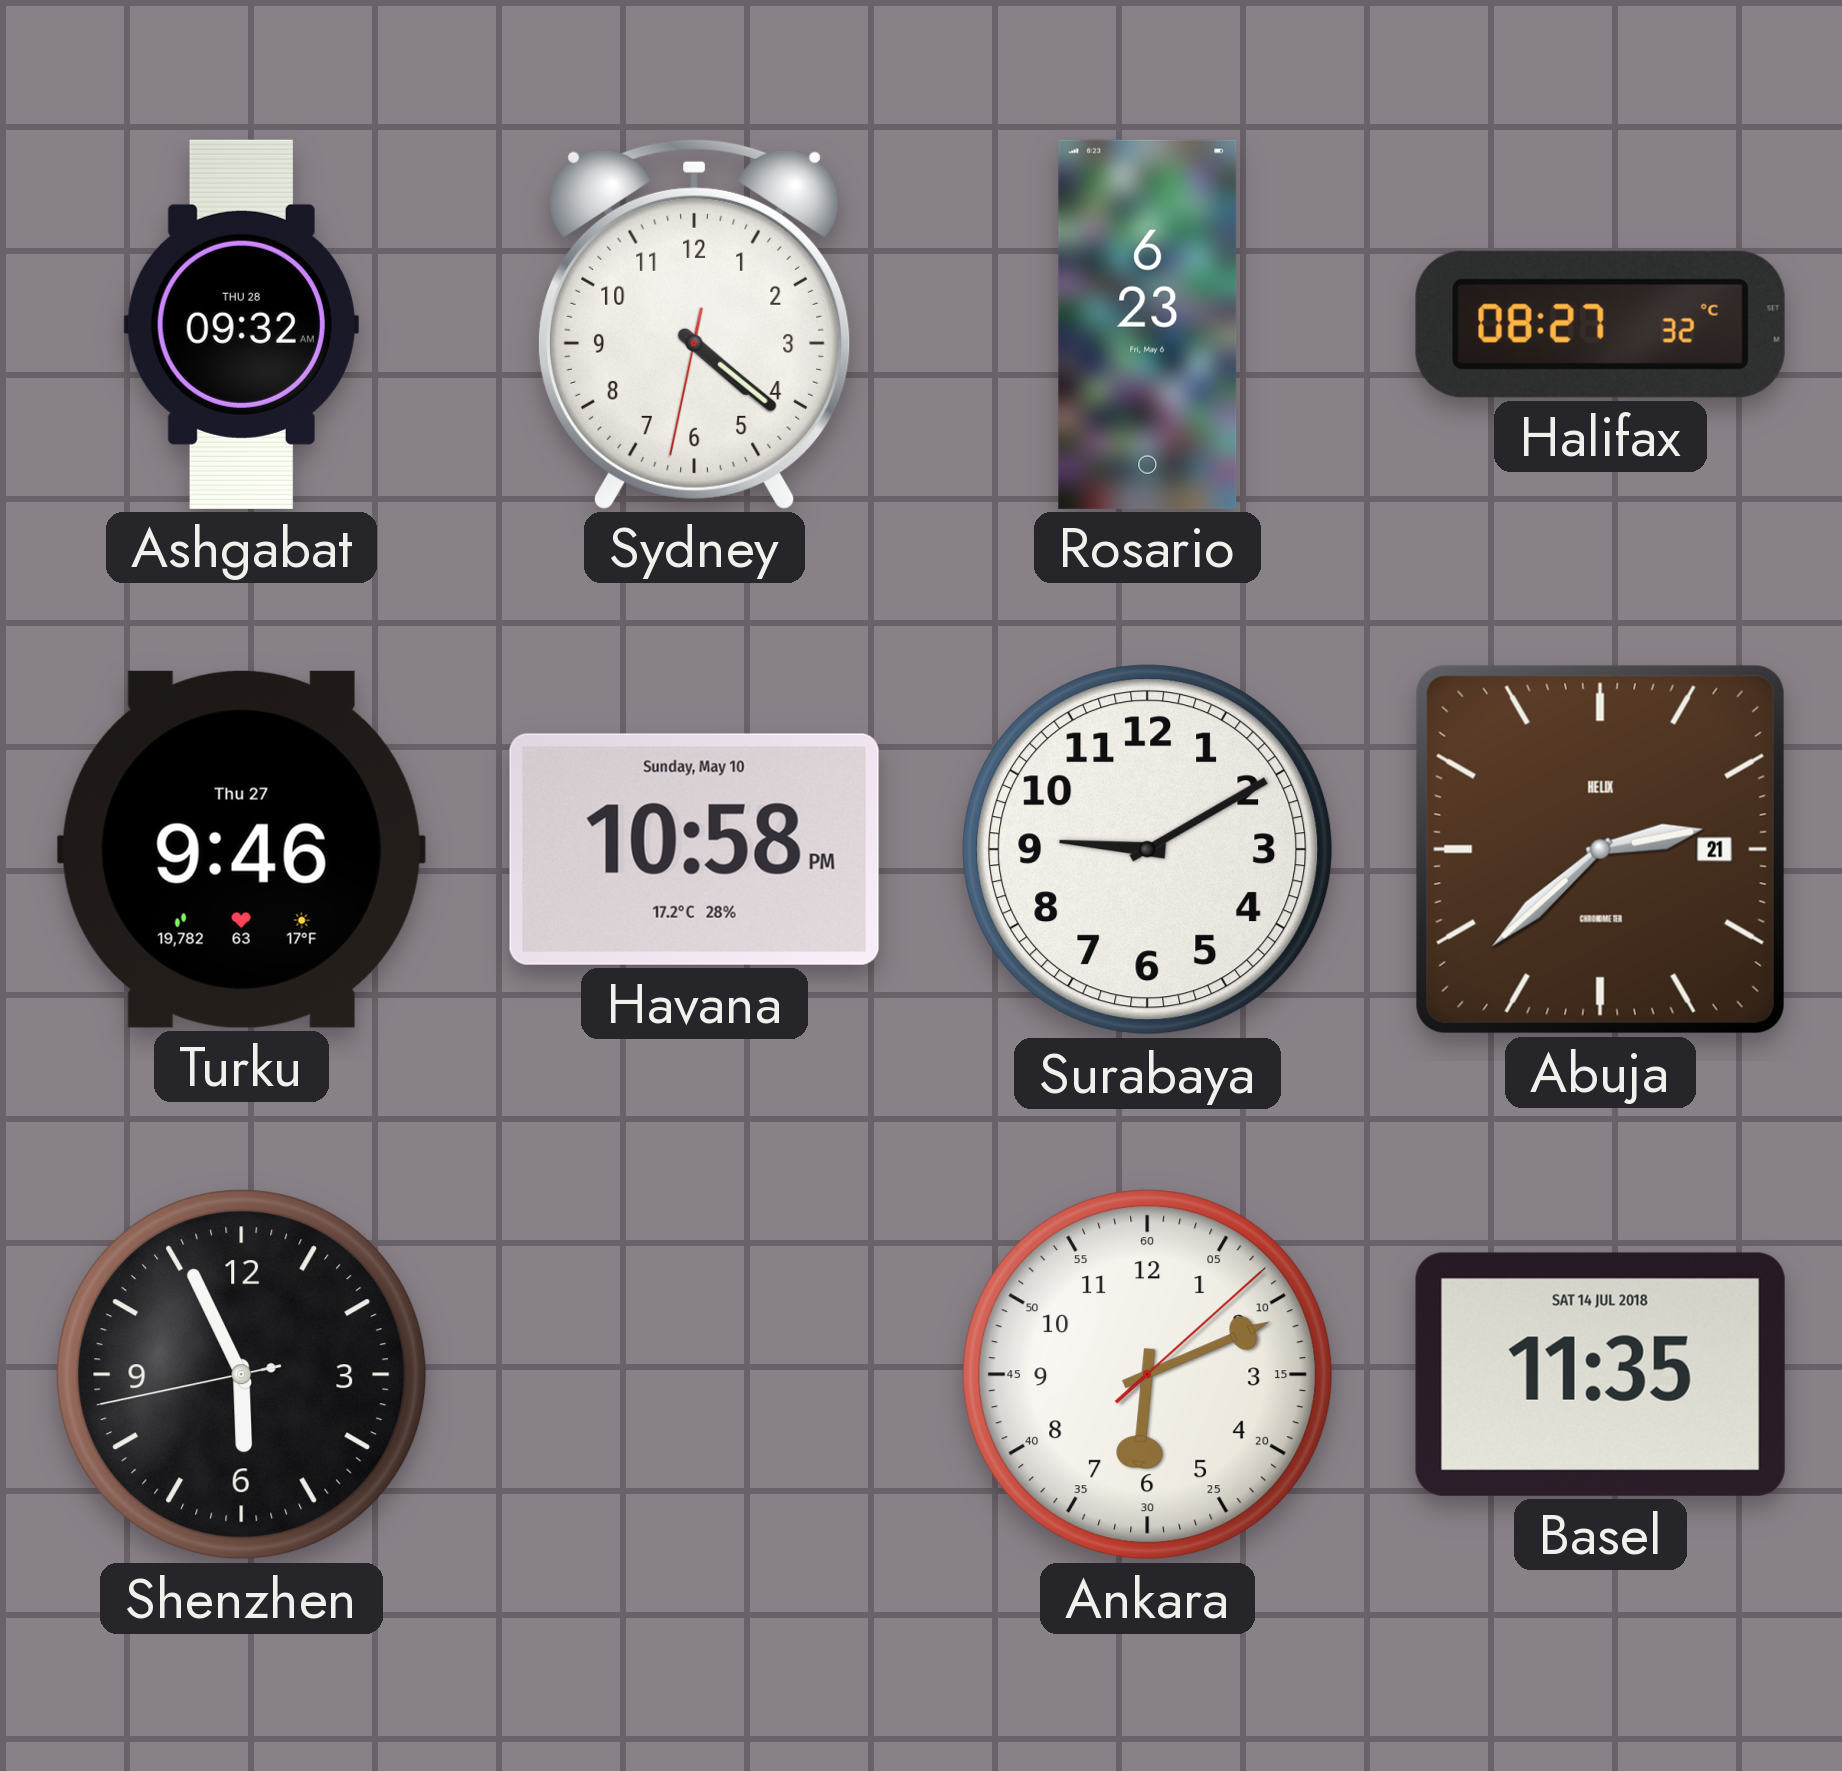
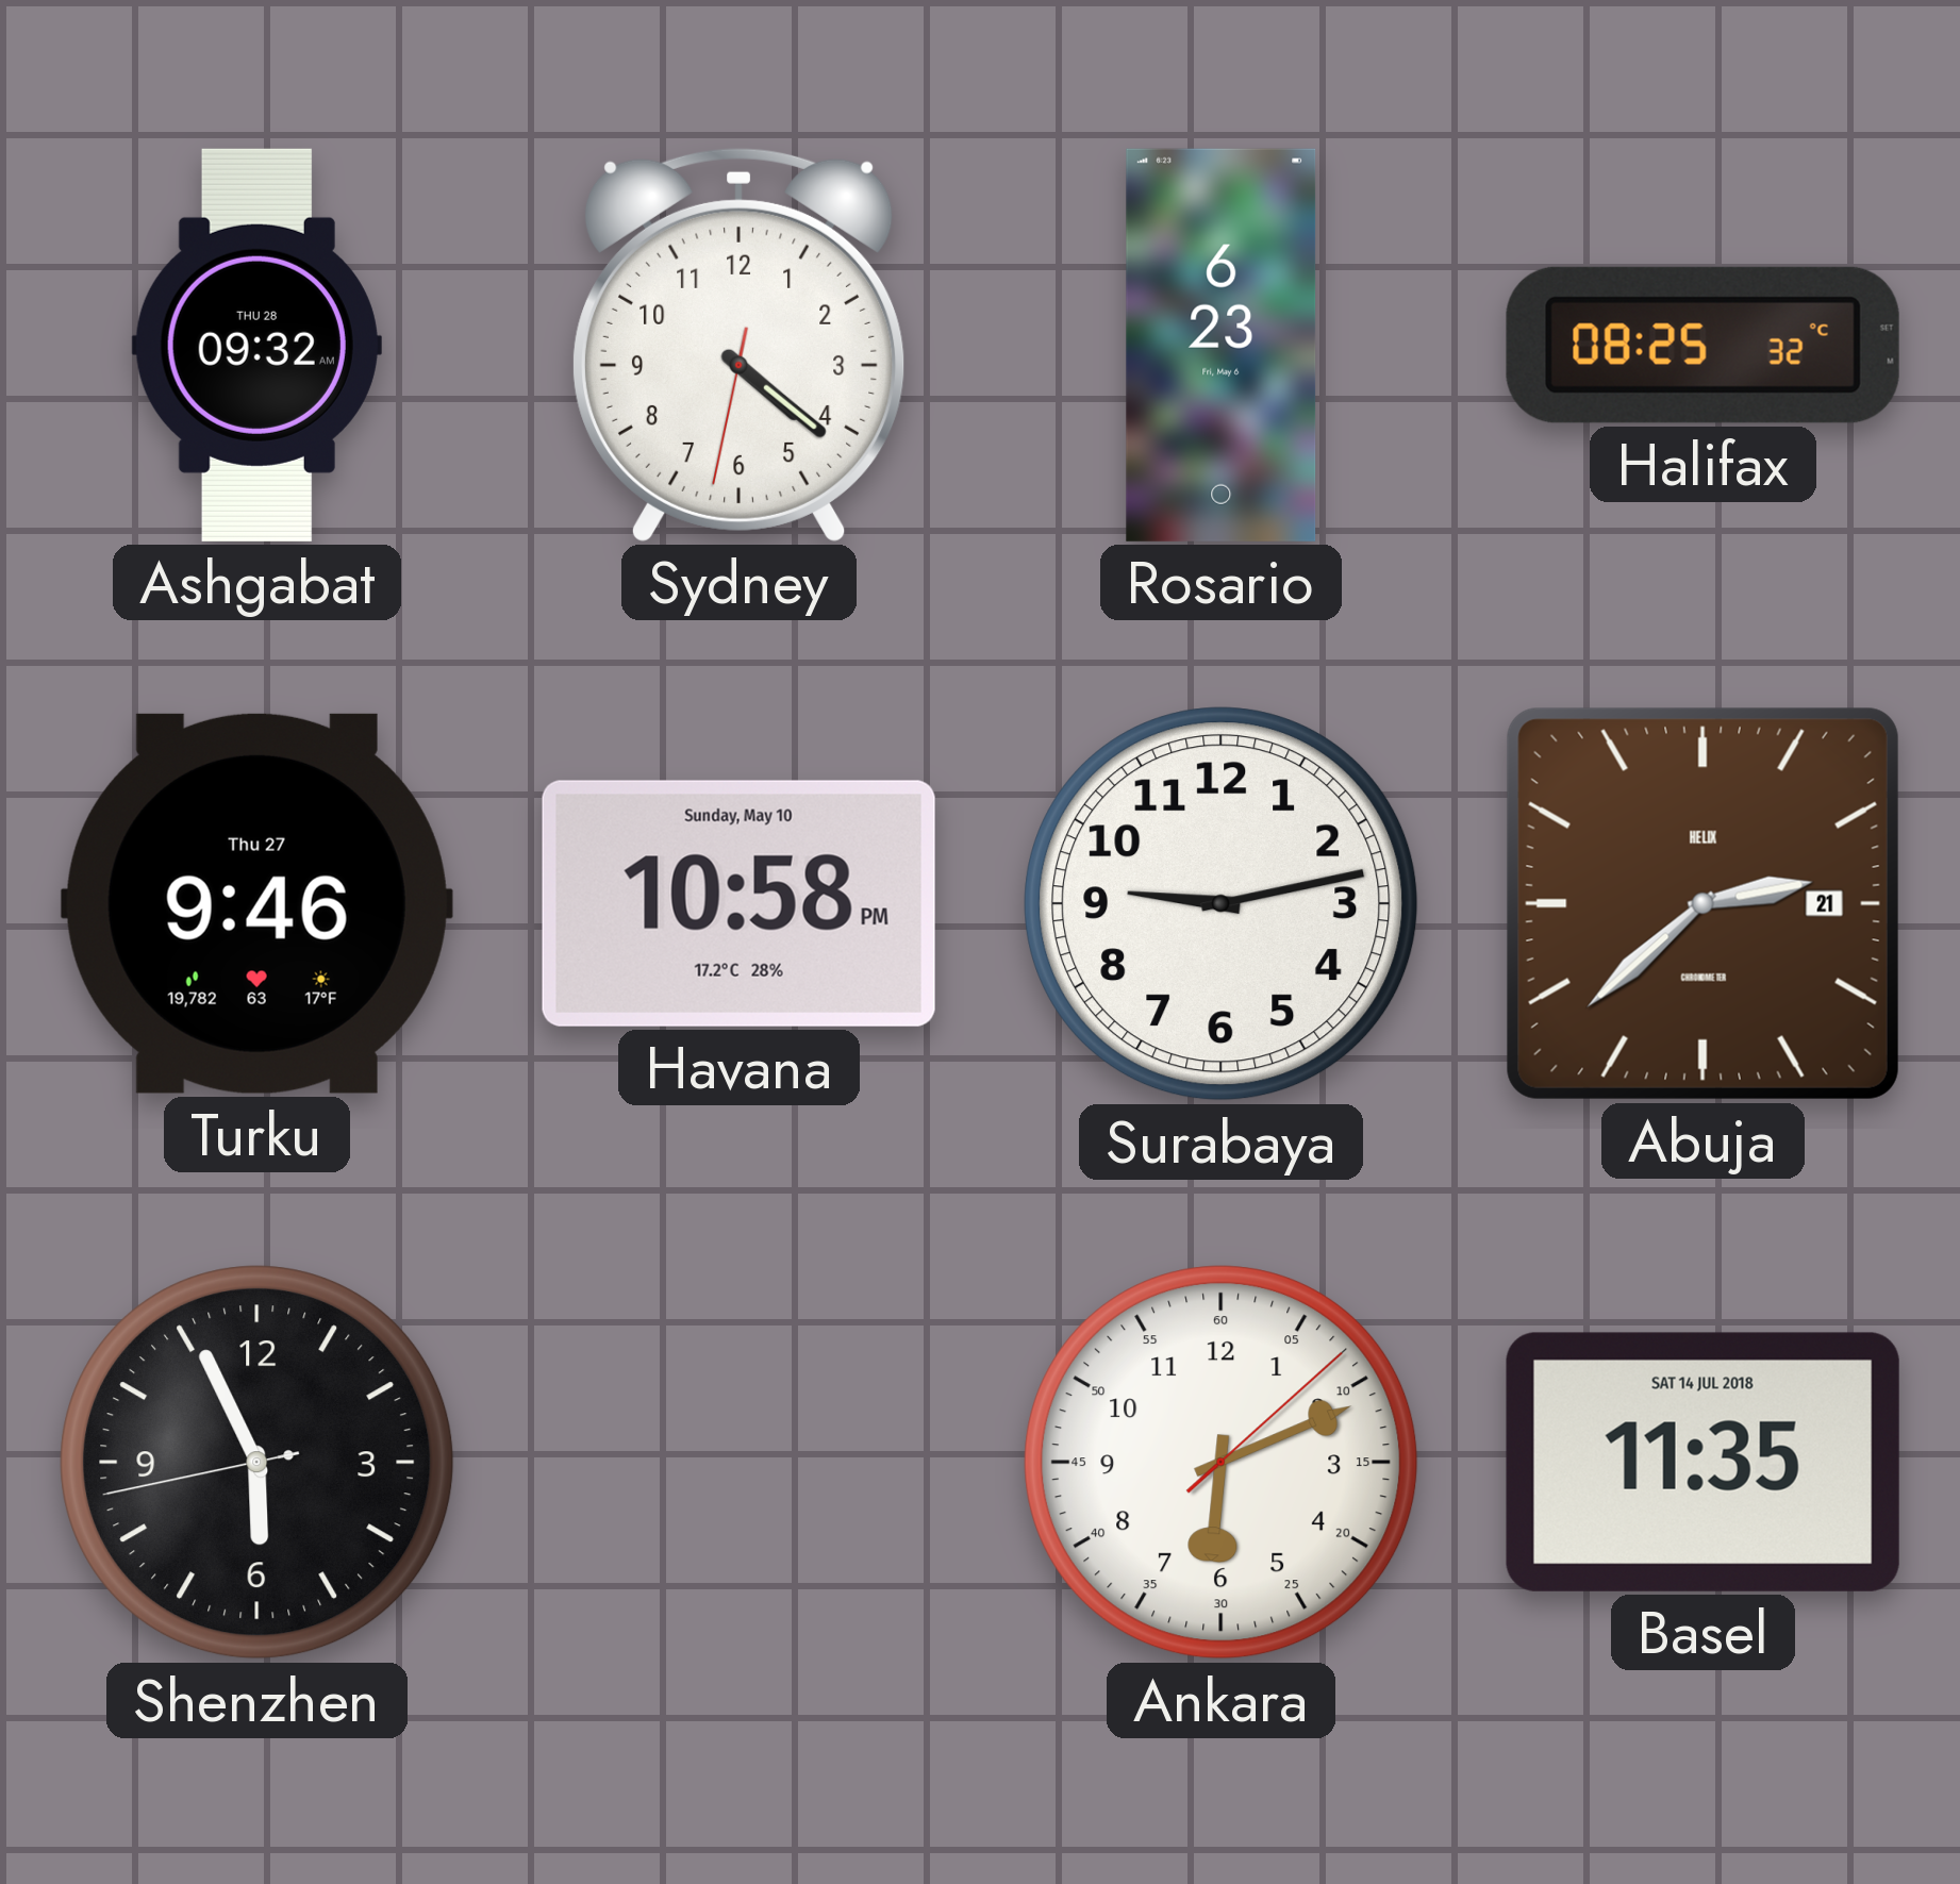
Halifax: 08:27 -> 08:25 (1702, 345)
Surabaya: 9:10 -> 9:13 (1222, 904)
